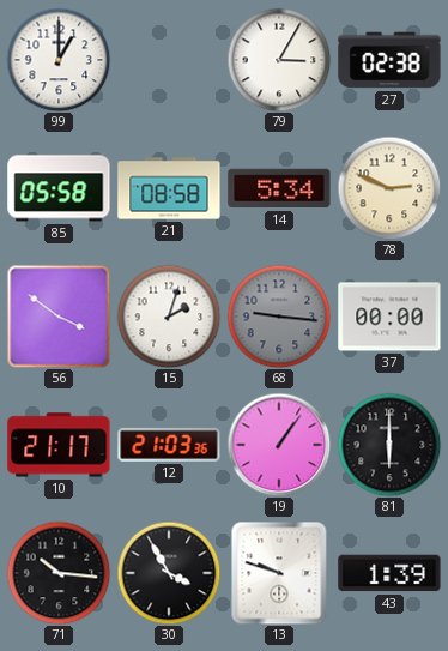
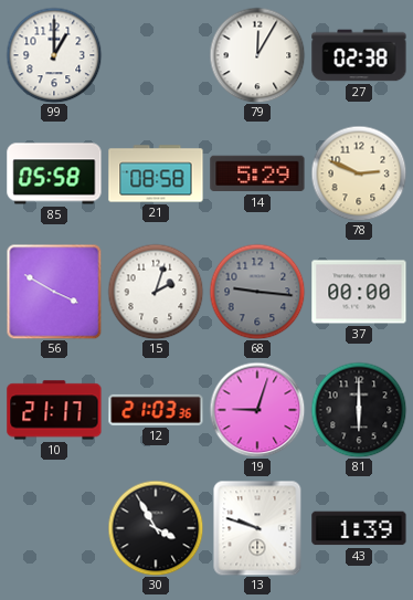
79: 3:05 -> 12:05 (257, 55)
14: 5:34 -> 5:29 (257, 173)
56: 3:51 -> 3:50 (54, 292)
19: 1:06 -> 9:03 (257, 410)
71: 10:16 -> none (59, 573)
